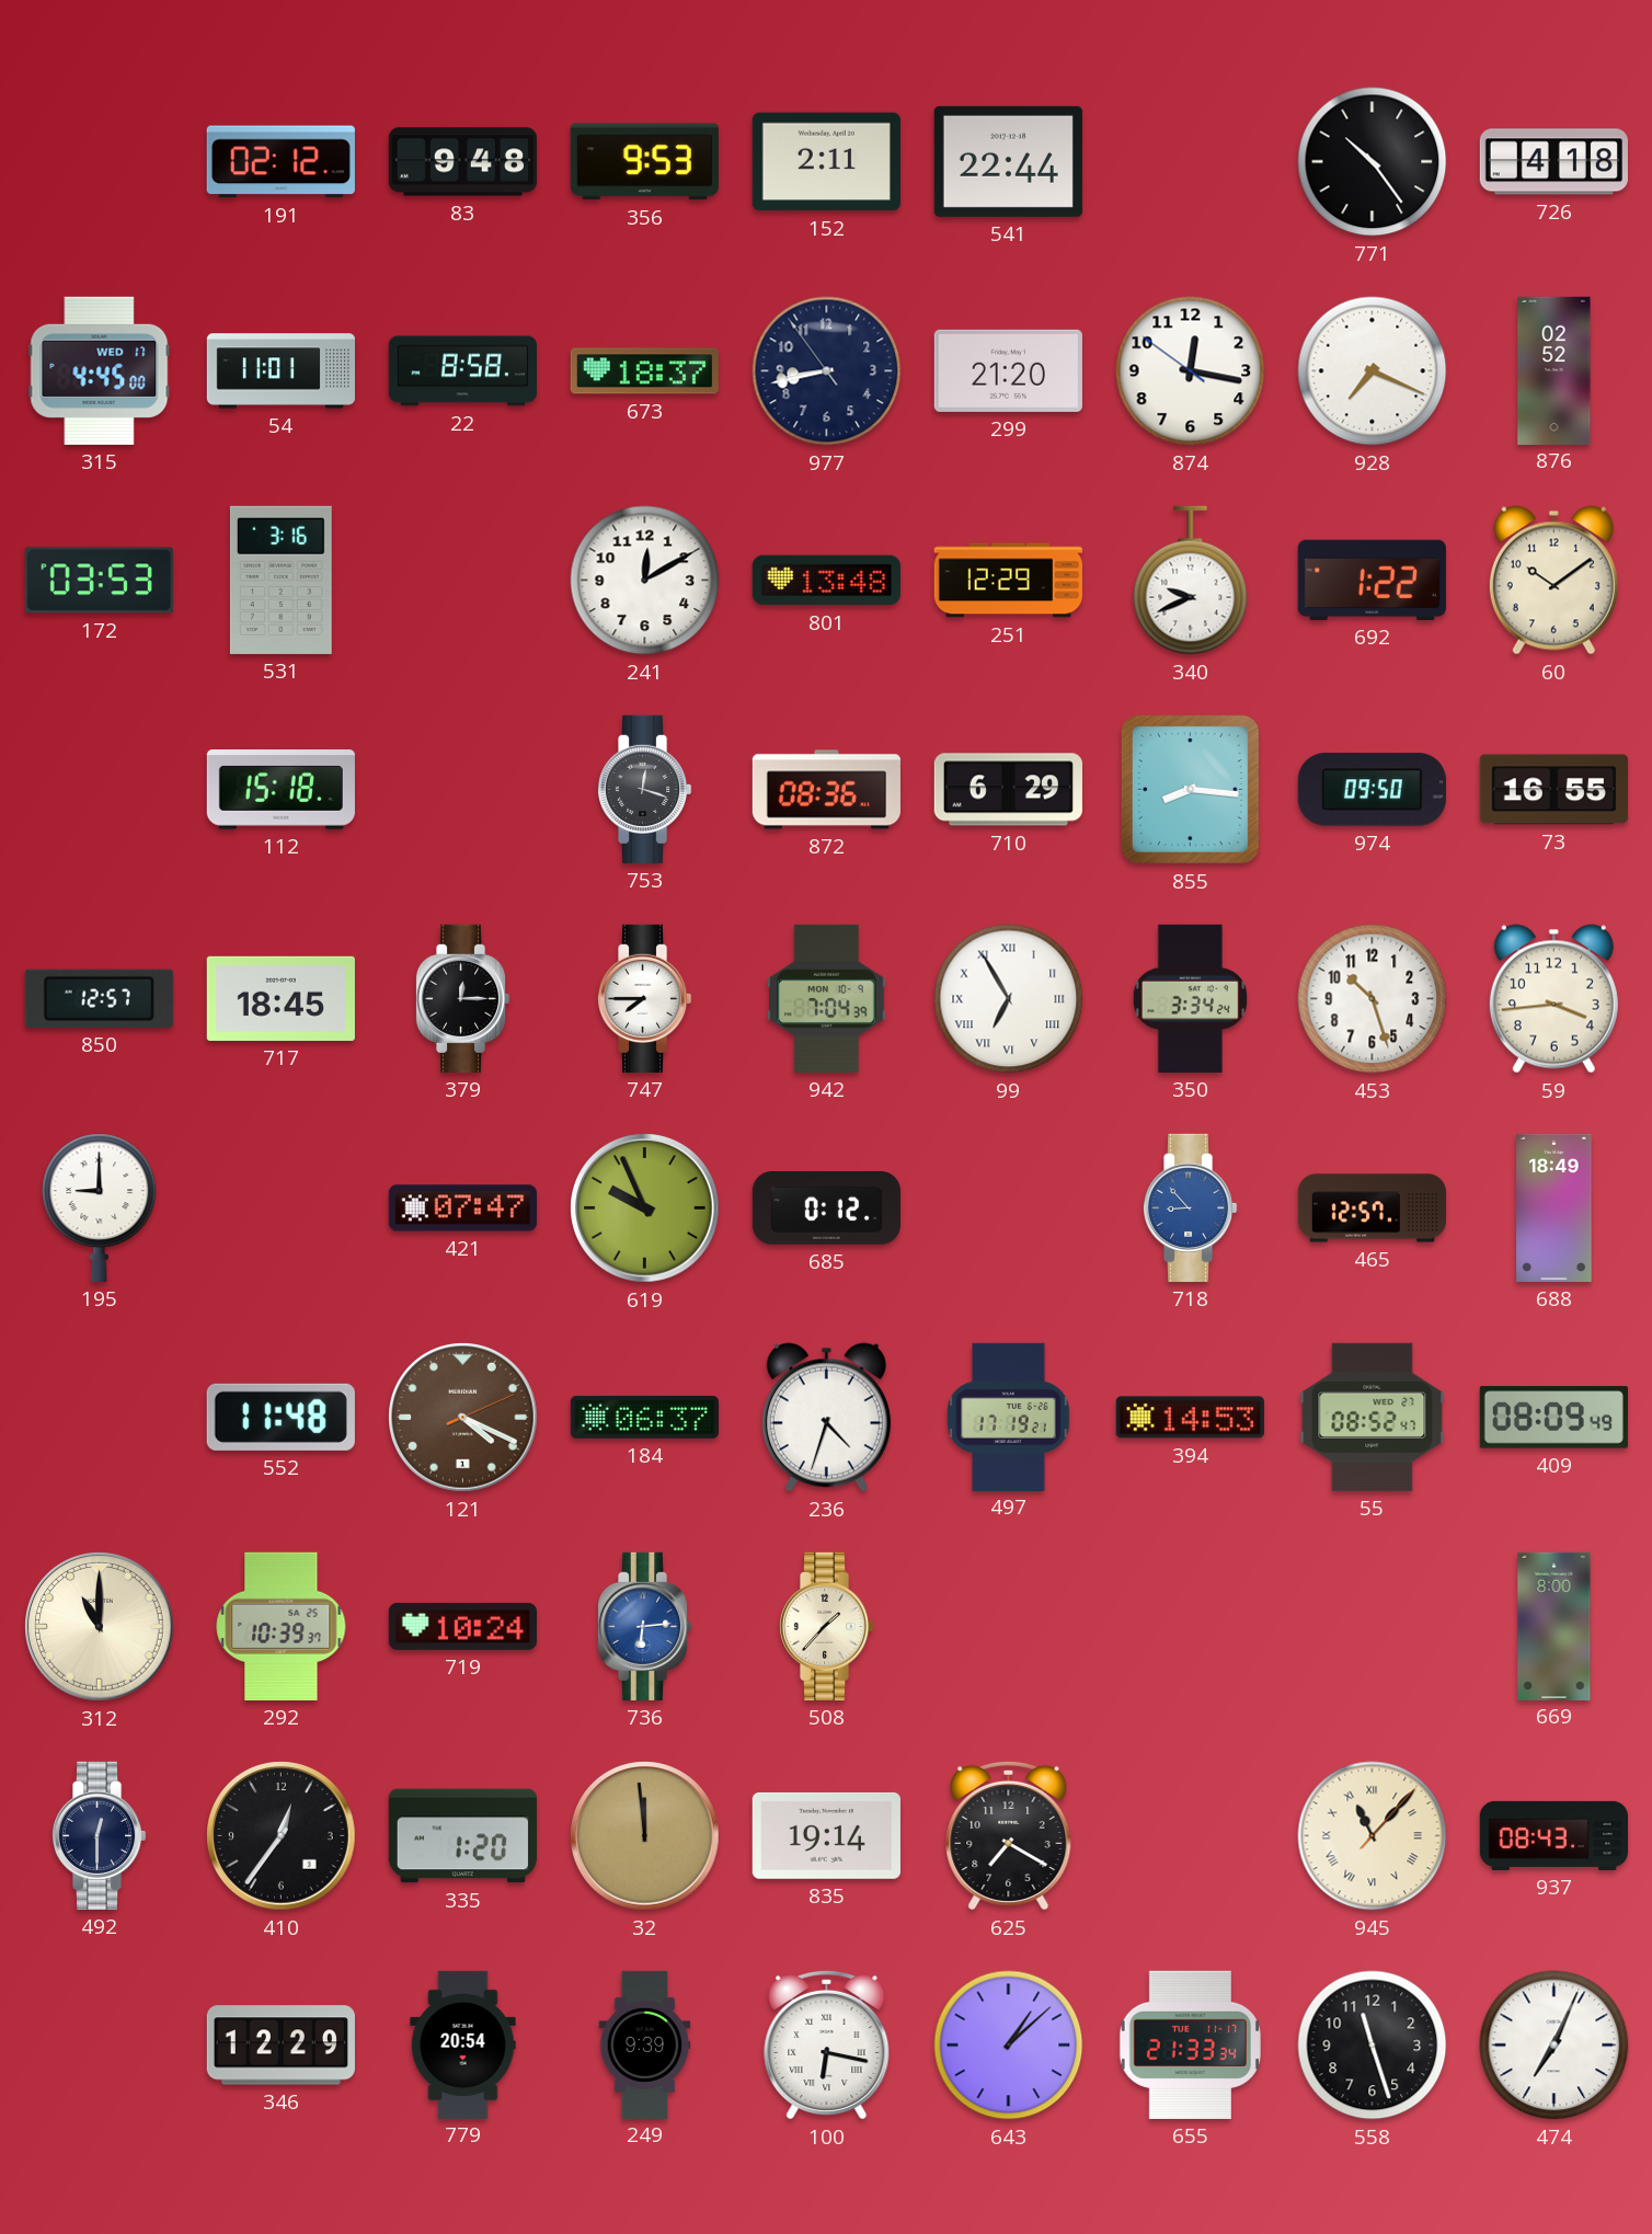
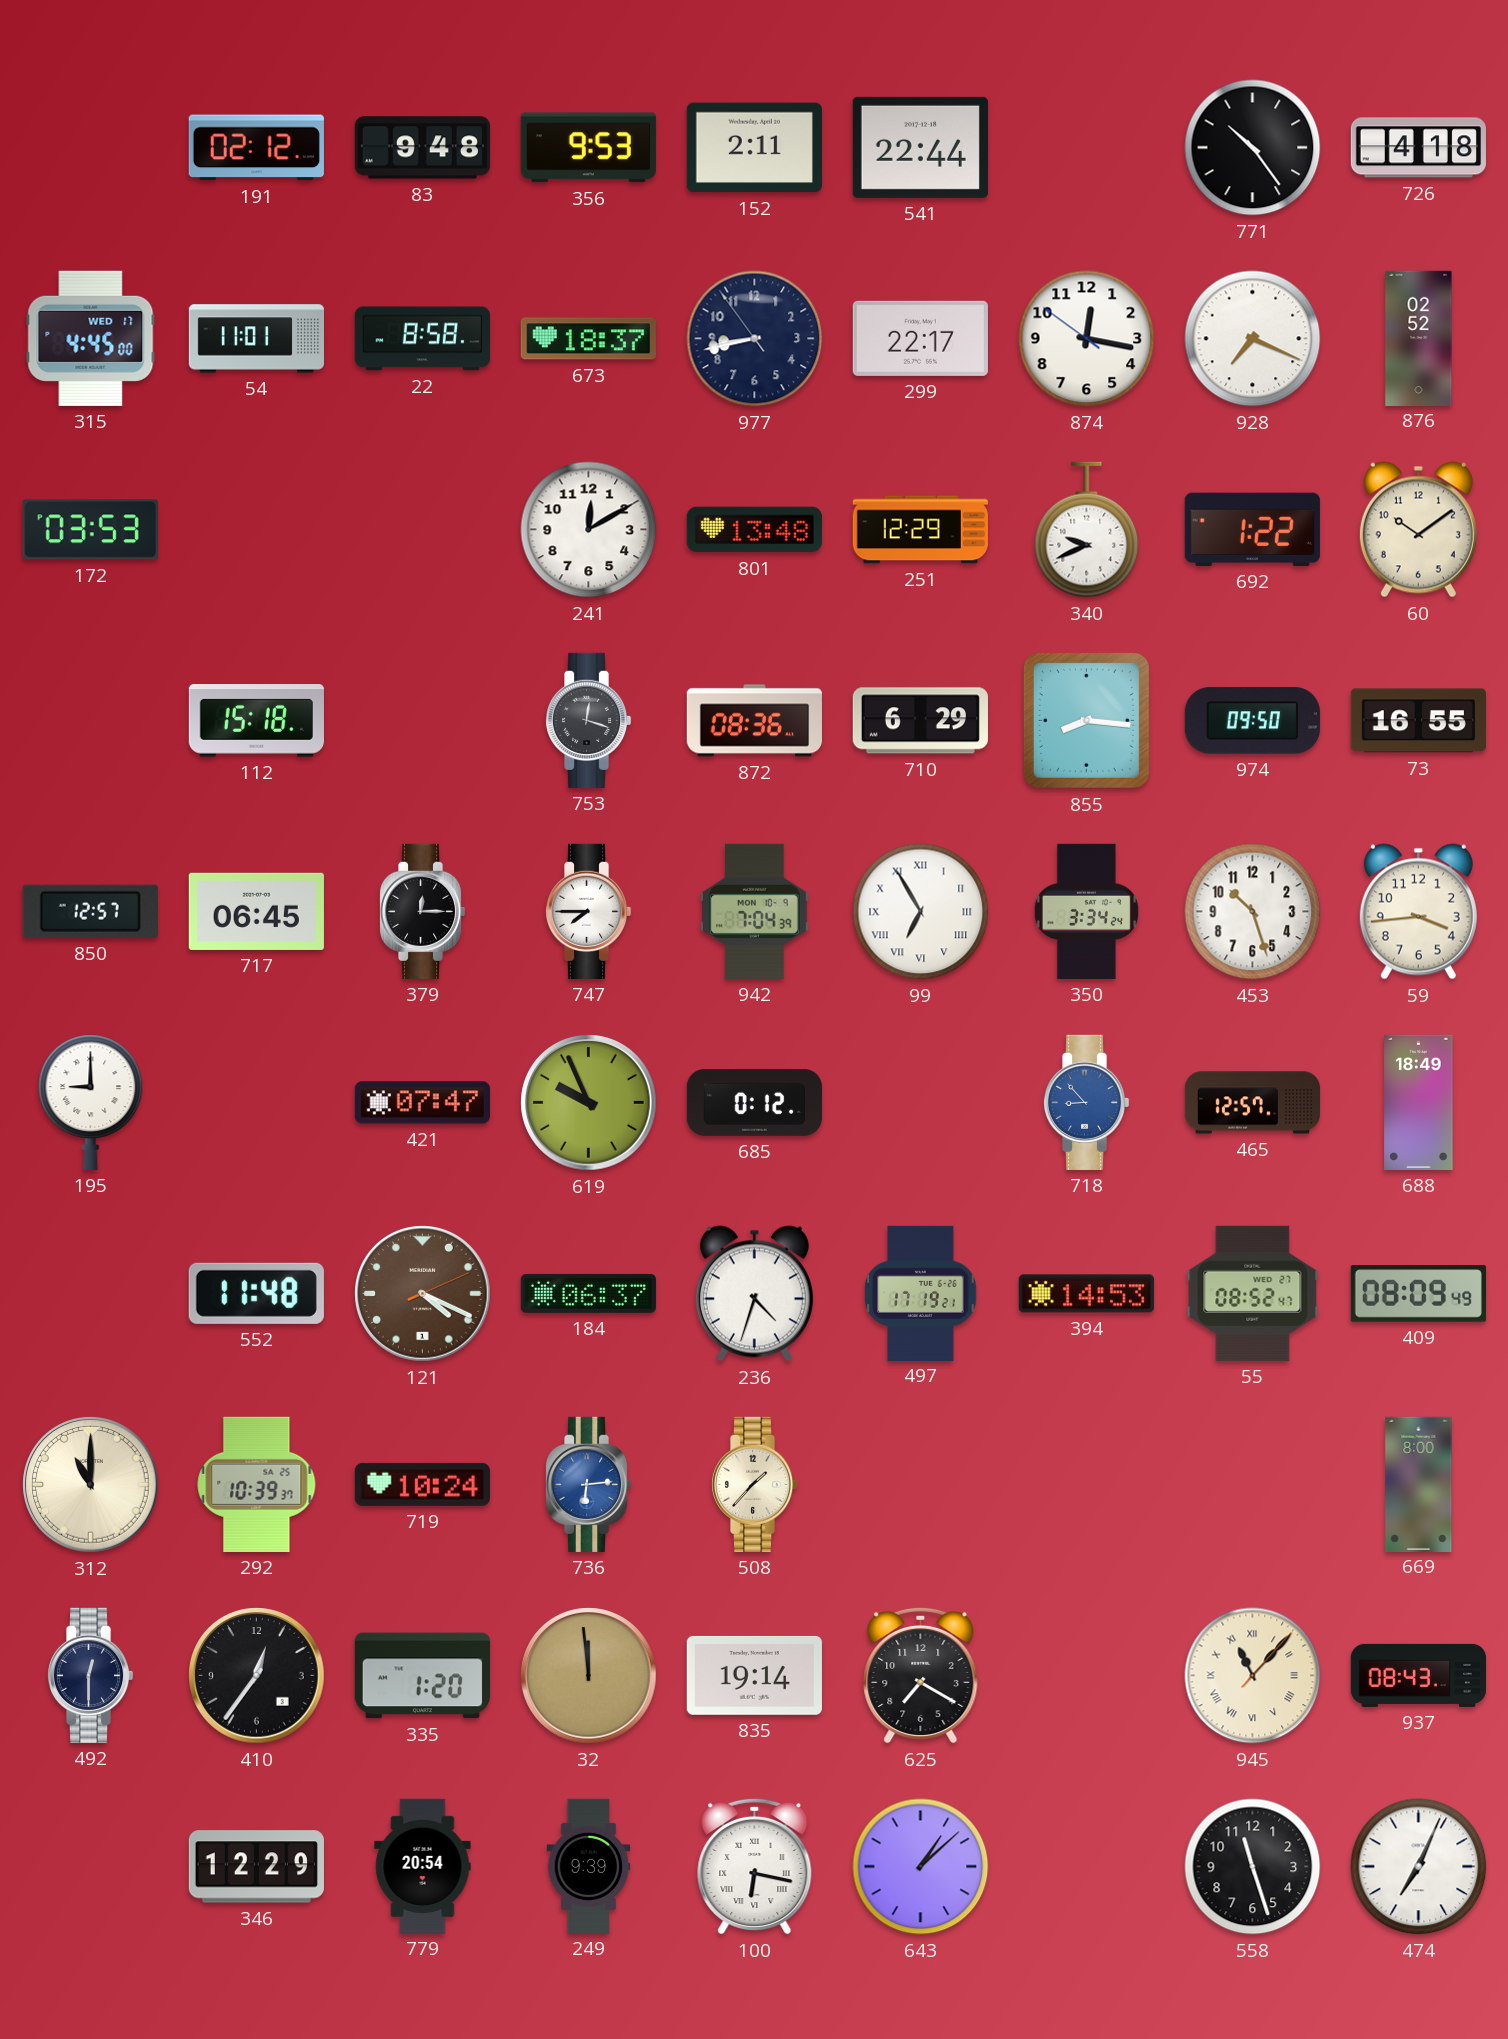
299: 21:20 -> 22:17 (920, 338)
531: 3:16 -> none (280, 580)
717: 18:45 -> 06:45 (256, 911)
655: 21:33 -> none (1190, 2044)
